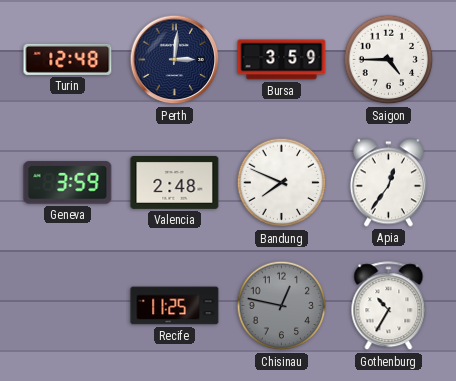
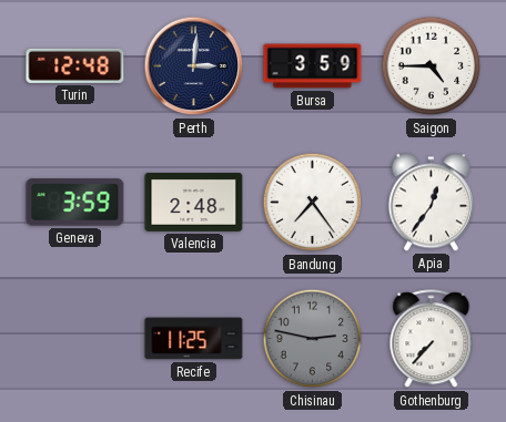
Bandung: 7:49 -> 7:24 (313, 203)
Chisinau: 12:47 -> 2:47 (313, 339)
Gothenburg: 10:35 -> 7:37 (432, 339)
